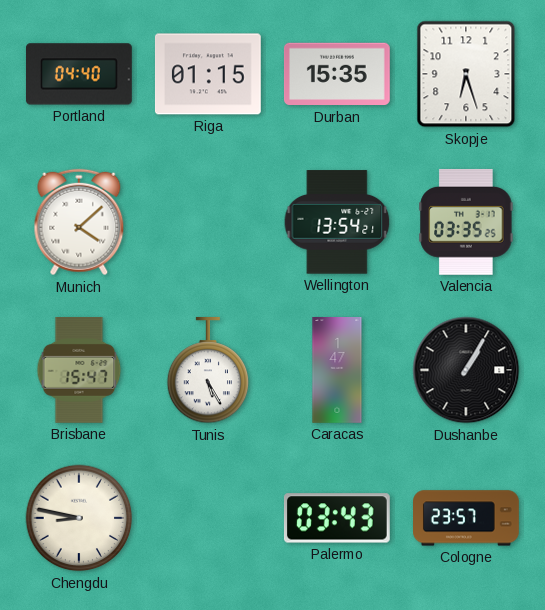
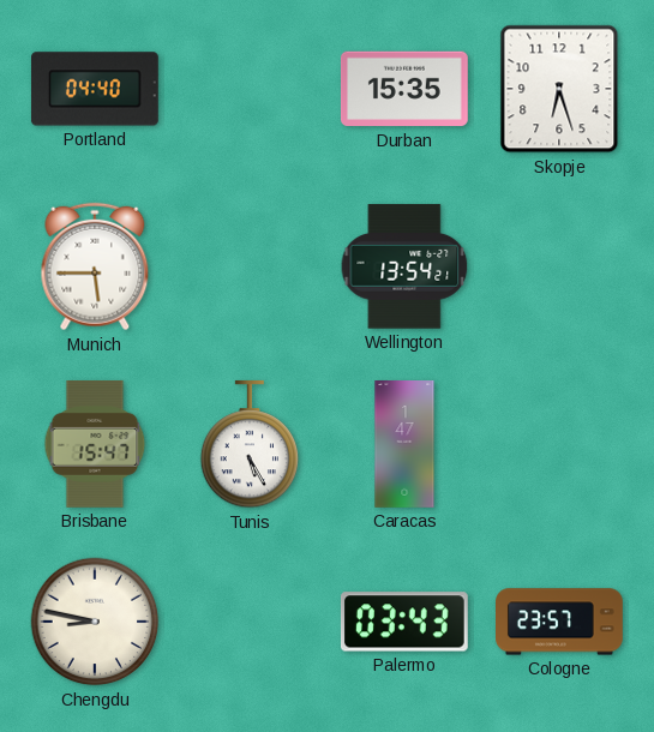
Riga: 01:15 -> none (208, 74)
Munich: 4:08 -> 5:45 (95, 266)
Valencia: 03:35 -> none (466, 222)
Dushanbe: 1:05 -> none (466, 370)
